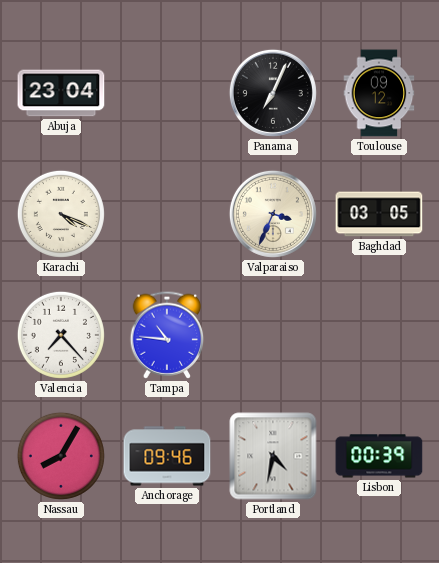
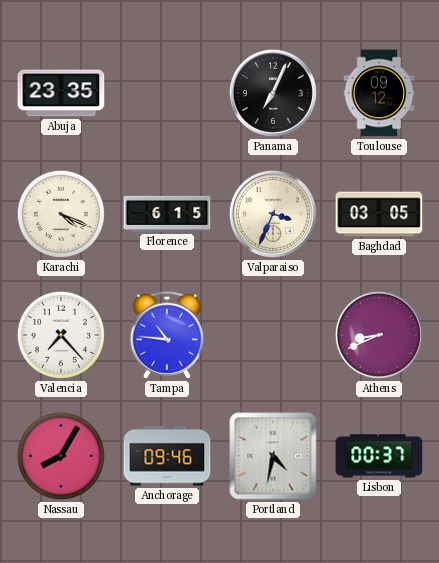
Abuja: 23:04 -> 23:35 (61, 93)
Florence: none -> 6:15 (167, 214)
Athens: none -> 8:41 (379, 335)
Lisbon: 00:39 -> 00:37 (379, 456)
